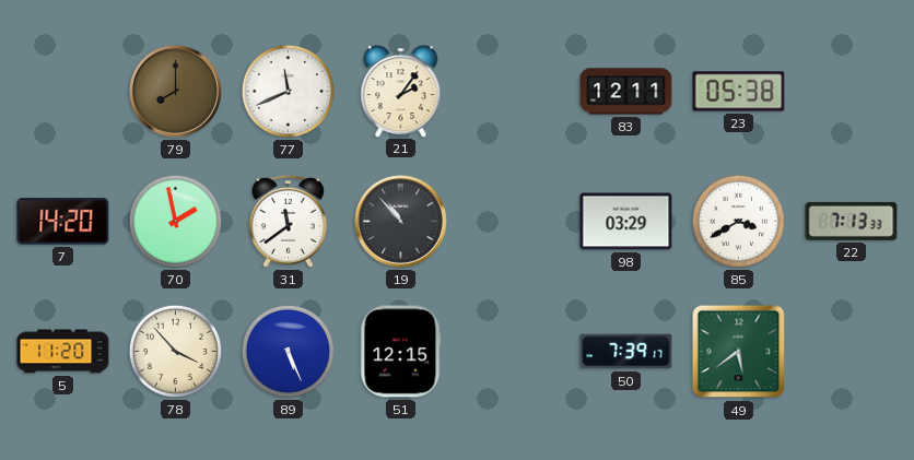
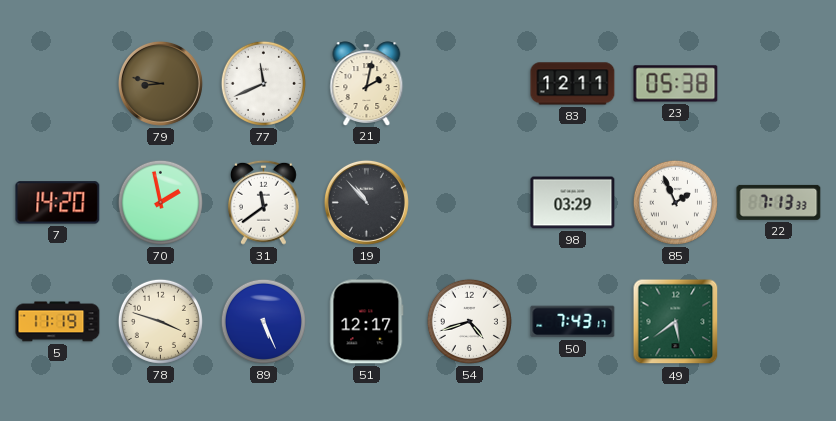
79: 8:00 -> 8:47 (160, 83)
21: 2:06 -> 2:02 (367, 83)
85: 3:40 -> 1:56 (675, 202)
5: 11:20 -> 11:19 (58, 322)
78: 3:53 -> 3:48 (160, 321)
51: 12:15 -> 12:17 (367, 322)
54: none -> 4:42 (469, 321)
50: 7:39 -> 7:43 (573, 322)
